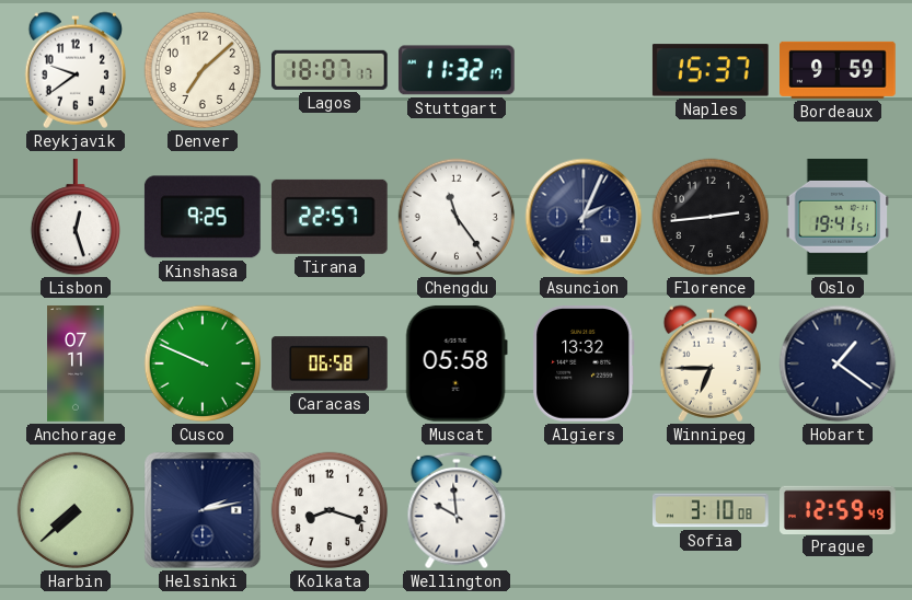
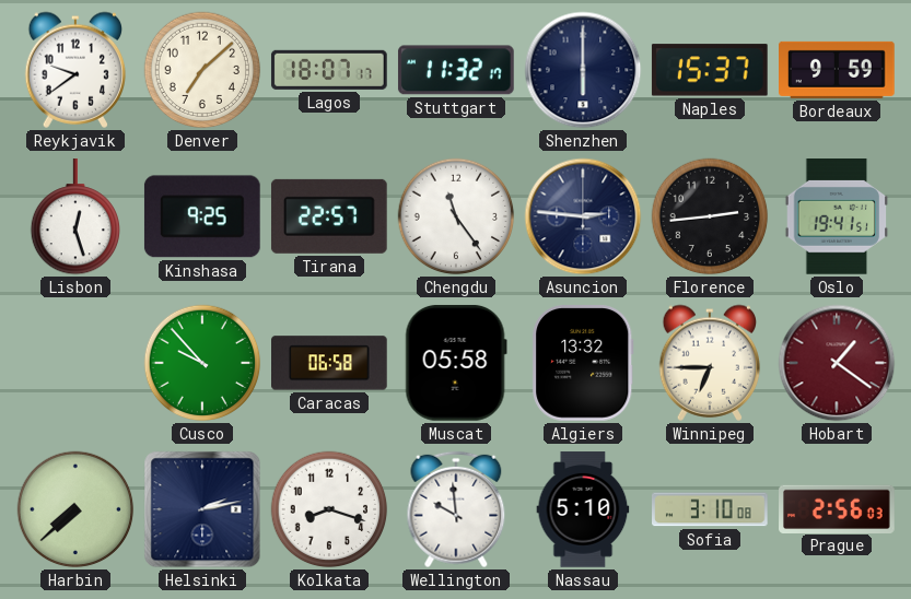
Shenzhen: none -> 6:00 (583, 70)
Asuncion: 2:04 -> 2:46 (583, 216)
Anchorage: 07:11 -> none (76, 364)
Cusco: 9:49 -> 9:53 (202, 363)
Hobart dial: navy -> burgundy (837, 363)
Nassau: none -> 5:10 (583, 509)
Prague: 12:59 -> 2:56 (838, 508)
